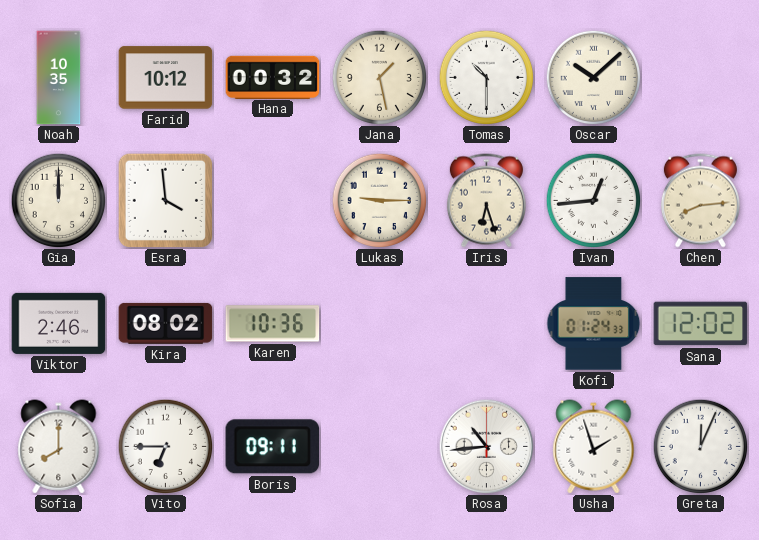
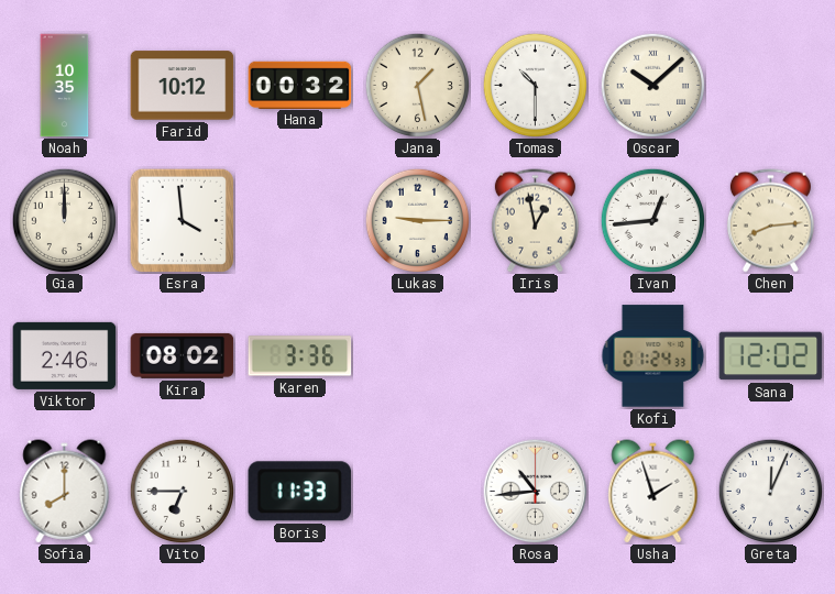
Iris: 6:27 -> 12:58 (535, 221)
Karen: 10:36 -> 3:36 (300, 356)
Boris: 09:11 -> 11:33 (300, 492)
